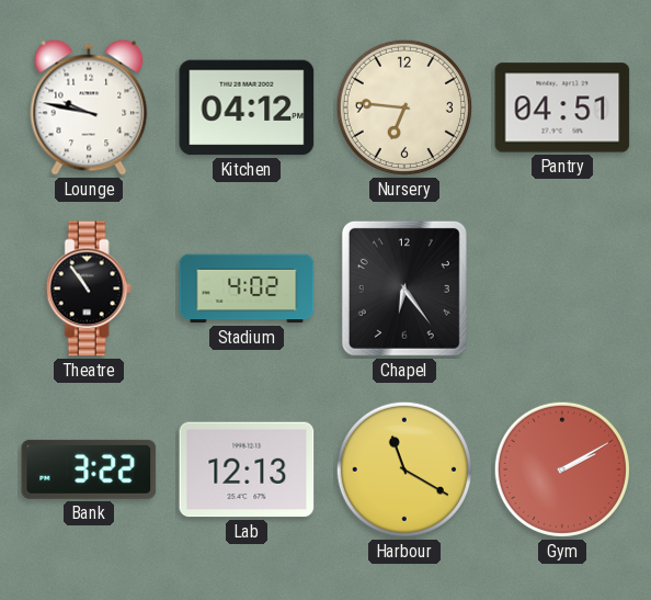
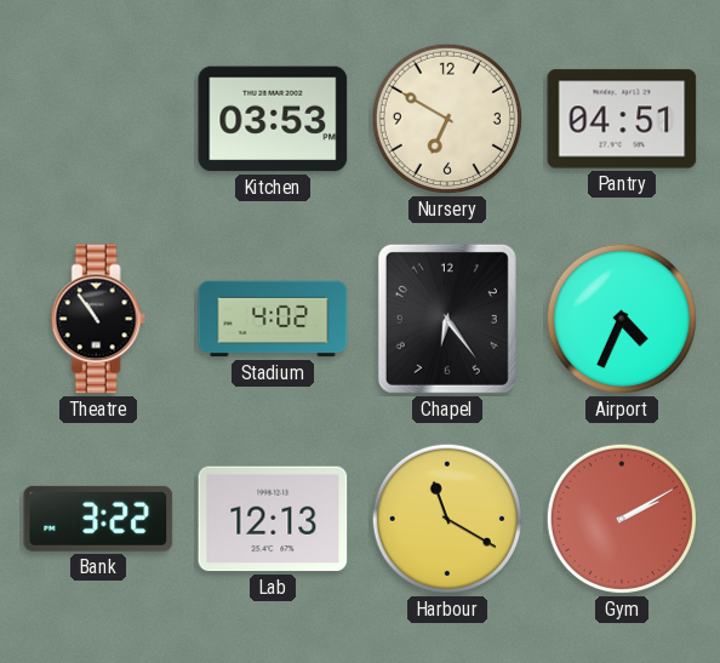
Lounge: 9:47 -> none (89, 107)
Kitchen: 04:12 -> 03:53 (273, 119)
Nursery: 6:46 -> 6:50 (447, 119)
Airport: none -> 4:34 (622, 319)
